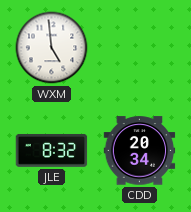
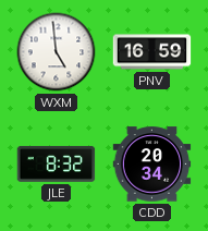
PNV: none -> 16:59 (152, 52)
